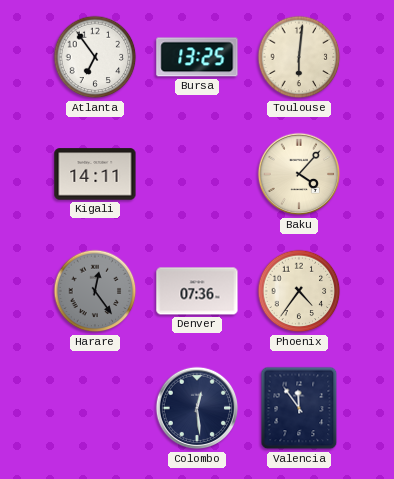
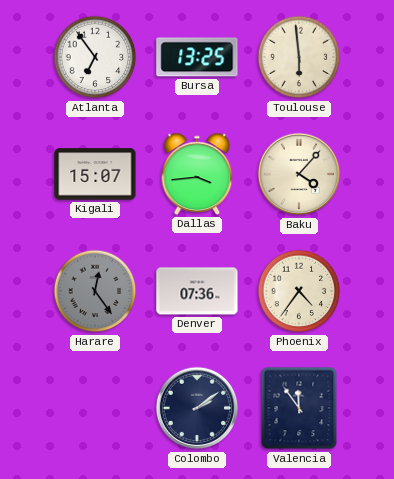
Toulouse: 6:01 -> 5:59 (299, 57)
Kigali: 14:11 -> 15:07 (95, 174)
Dallas: none -> 3:44 (197, 174)
Colombo: 12:29 -> 2:09 (197, 408)
